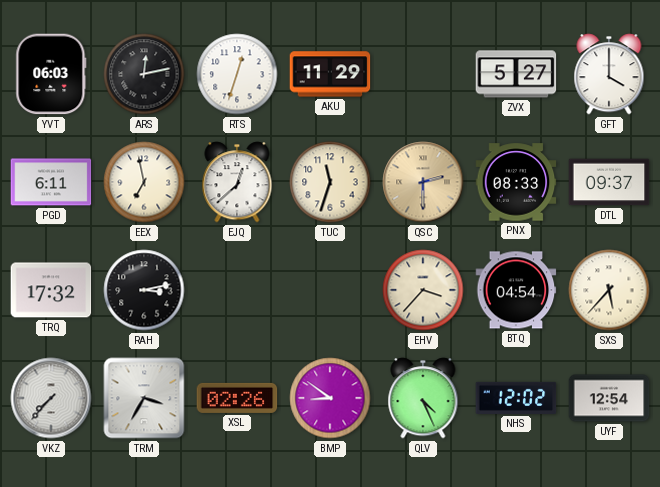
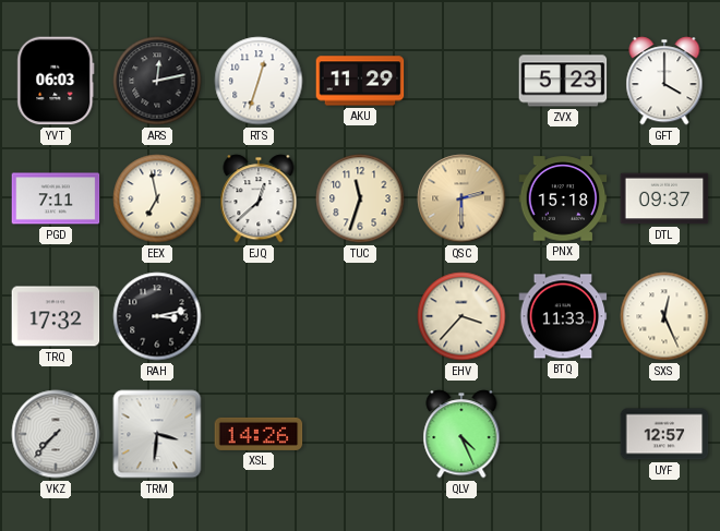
ZVX: 5:27 -> 5:23 (563, 81)
PGD: 6:11 -> 7:11 (56, 198)
PNX: 08:33 -> 15:18 (563, 198)
BTQ: 04:54 -> 11:33 (563, 316)
SXS: 5:37 -> 12:26 (664, 316)
TRM: 3:35 -> 3:31 (157, 434)
XSL: 02:26 -> 14:26 (259, 434)
BMP: 8:51 -> none (330, 398)
NHS: 12:02 -> none (516, 398)
UYF: 12:54 -> 12:57 (664, 434)
